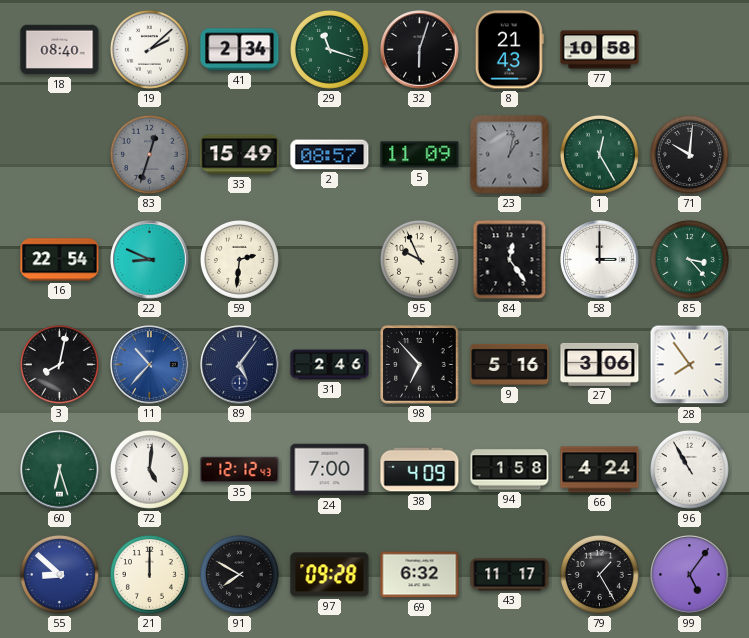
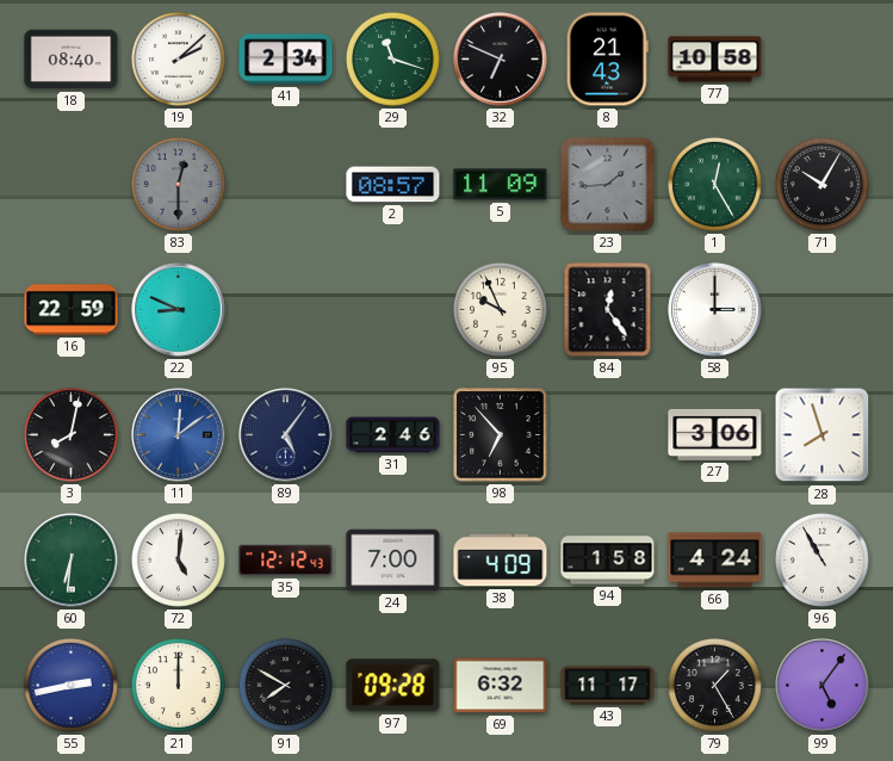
32: 6:03 -> 6:49 (501, 60)
83: 12:33 -> 12:30 (178, 184)
33: 15:49 -> none (240, 155)
23: 1:02 -> 1:44 (608, 185)
71: 10:01 -> 10:05 (821, 184)
16: 22:54 -> 22:59 (72, 310)
59: 2:31 -> none (239, 259)
85: 3:23 -> none (689, 259)
11: 10:37 -> 12:09 (179, 435)
9: 5:16 -> none (510, 364)
28: 7:54 -> 7:57 (823, 435)
60: 6:27 -> 6:31 (72, 561)
55: 8:52 -> 2:43 (70, 685)
